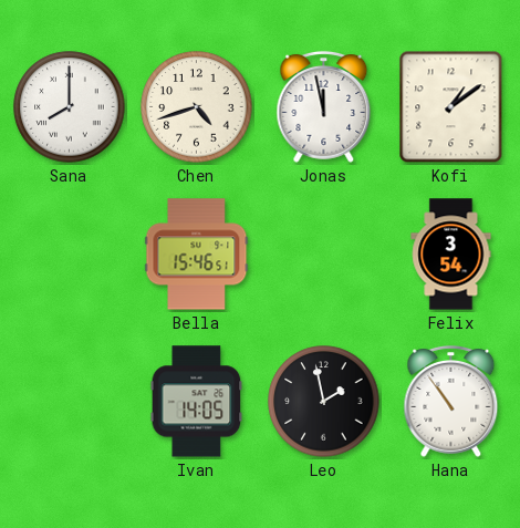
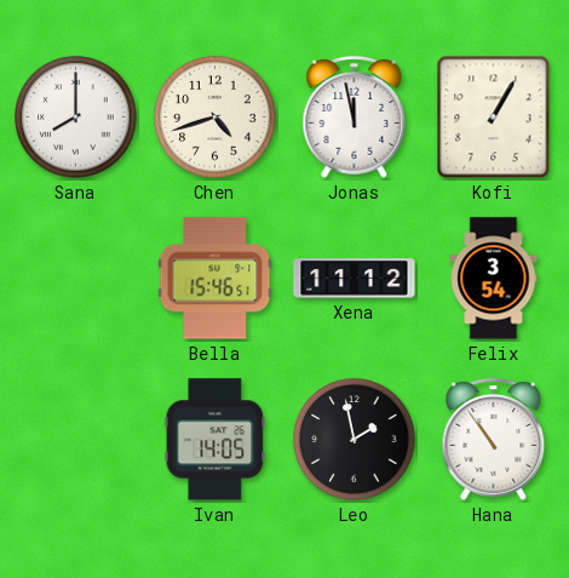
Kofi: 1:09 -> 1:05 (494, 118)
Xena: none -> 11:12 (355, 279)
